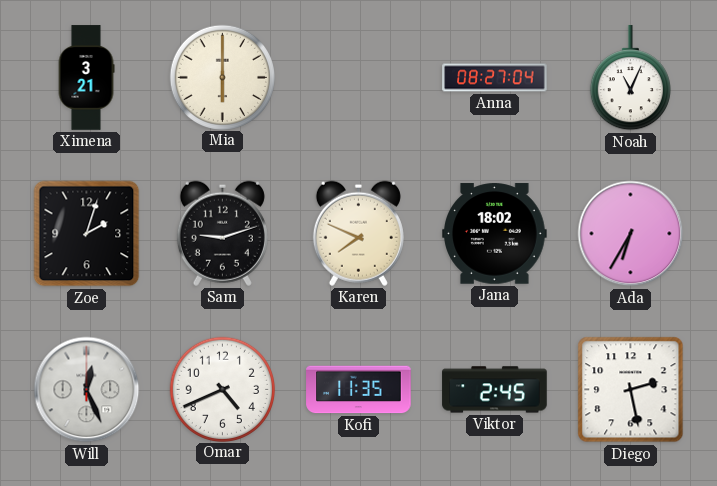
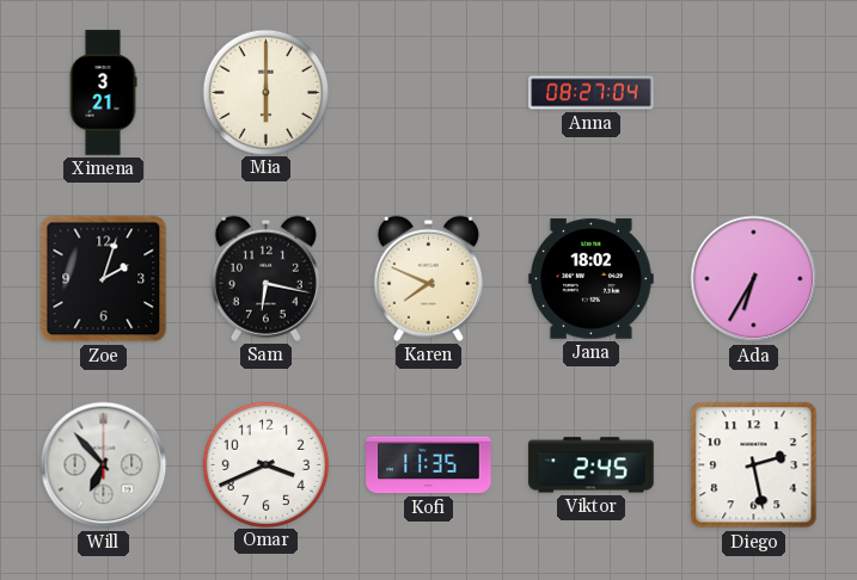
Noah: 11:04 -> none (630, 78)
Sam: 9:12 -> 6:17 (265, 278)
Will: 12:26 -> 6:53 (104, 465)
Omar: 4:41 -> 3:41 (265, 464)
